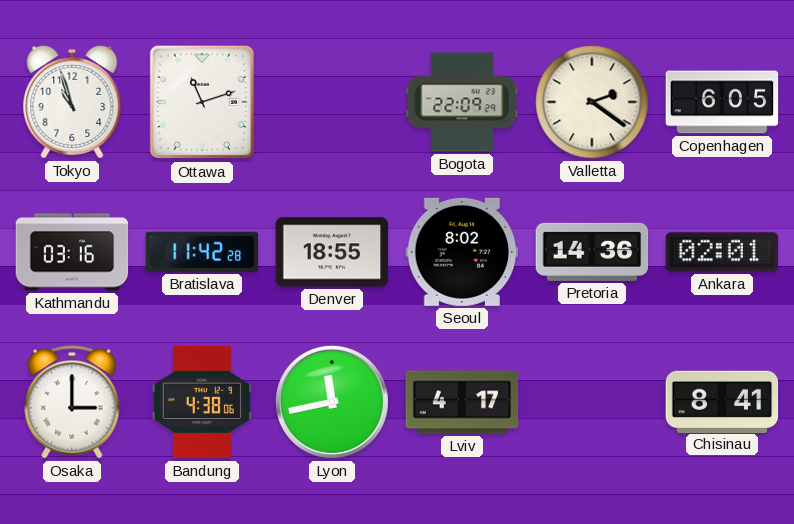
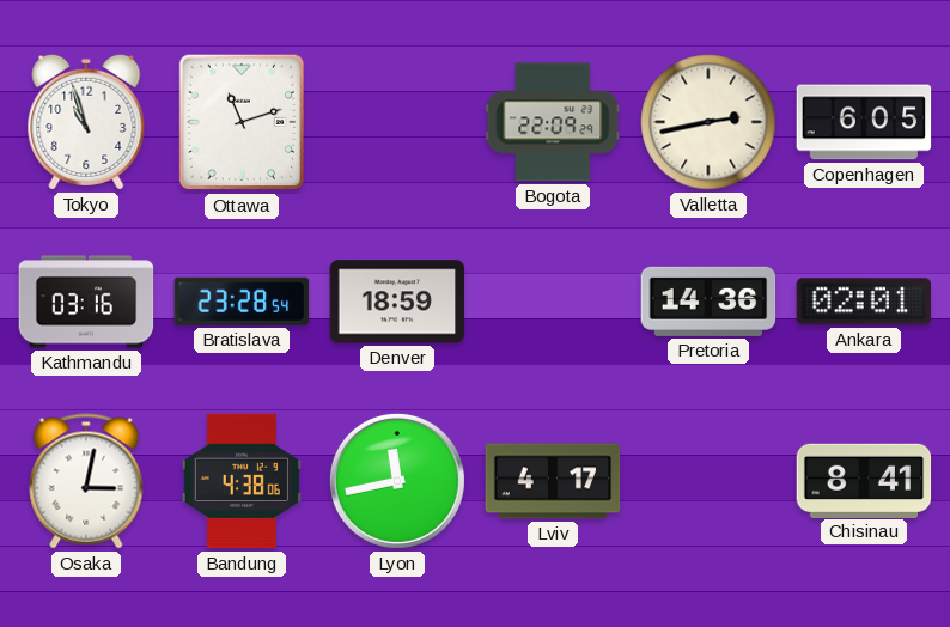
Valletta: 2:21 -> 2:43 (708, 122)
Bratislava: 11:42 -> 23:28 (242, 302)
Denver: 18:55 -> 18:59 (397, 302)
Seoul: 8:02 -> none (462, 252)
Osaka: 3:00 -> 3:02 (86, 481)
